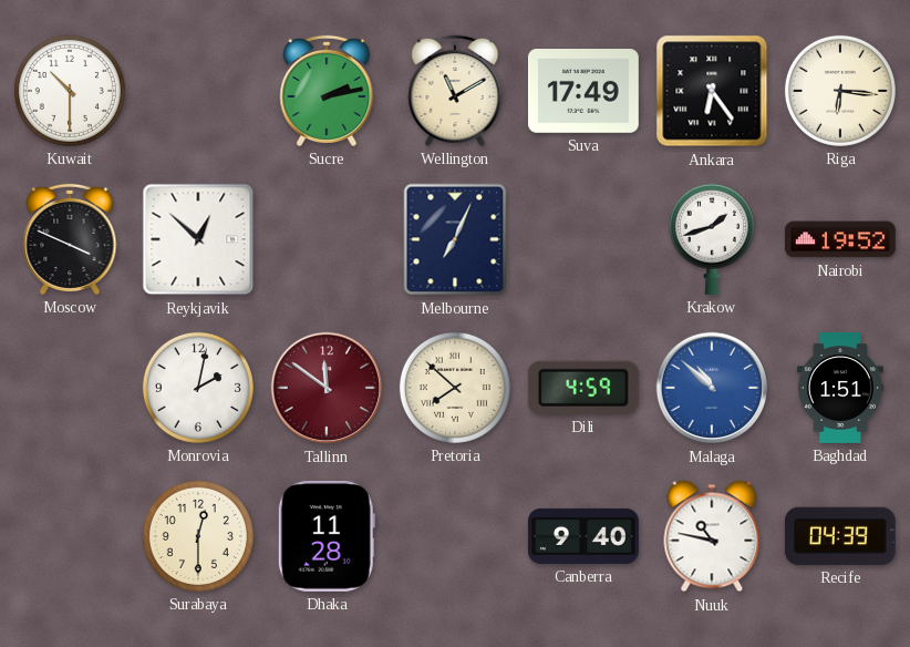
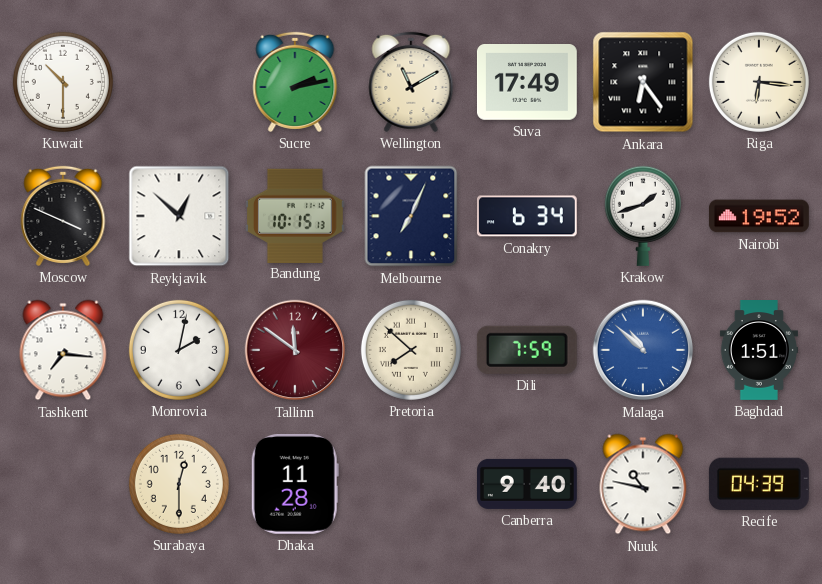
Bandung: none -> 10:15 (295, 215)
Conakry: none -> 6:34 (527, 216)
Tashkent: none -> 7:16 (63, 350)
Dili: 4:59 -> 7:59 (527, 350)
